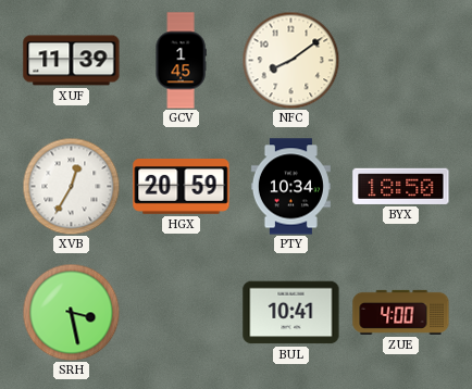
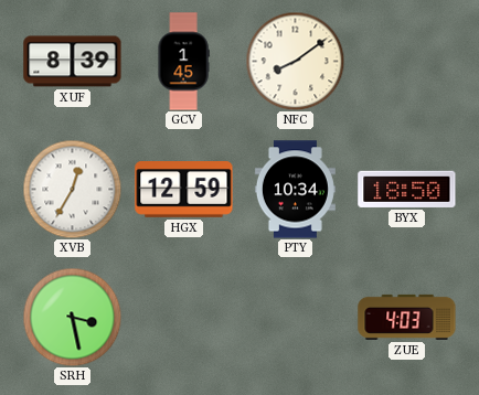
XUF: 11:39 -> 8:39 (73, 62)
HGX: 20:59 -> 12:59 (184, 190)
BUL: 10:41 -> none (291, 313)
ZUE: 4:00 -> 4:03 (407, 317)
